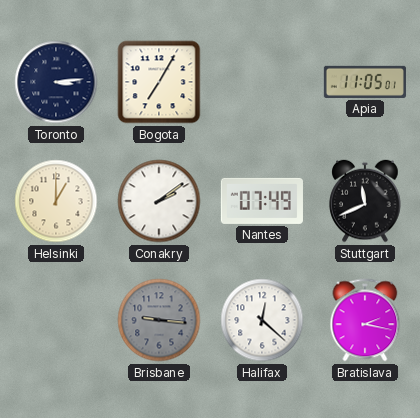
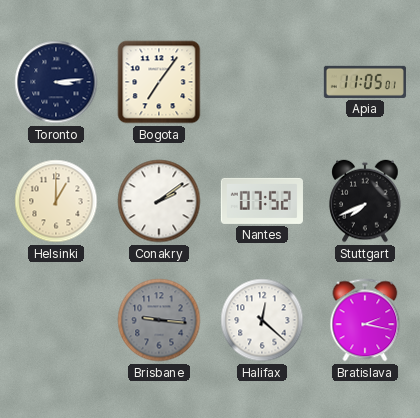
Bogota: 7:05 -> 7:06 (159, 82)
Nantes: 07:49 -> 07:52 (262, 201)
Stuttgart: 11:41 -> 7:41 (365, 201)
